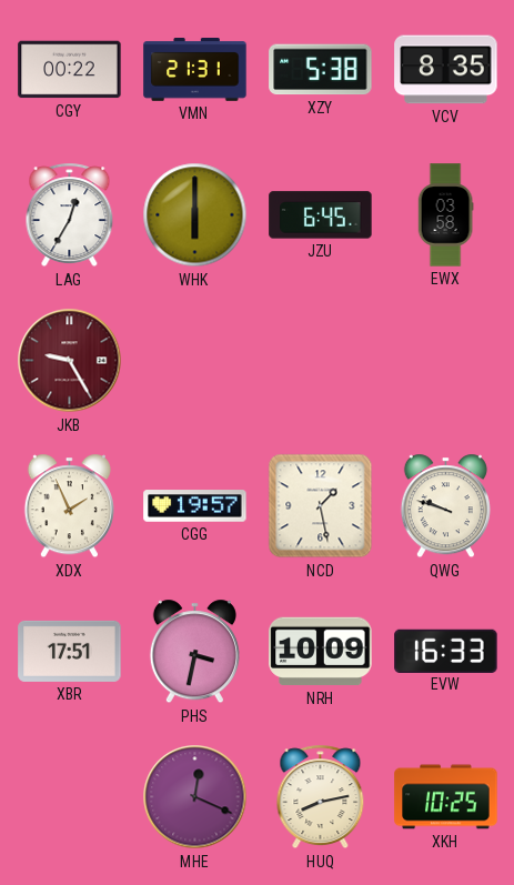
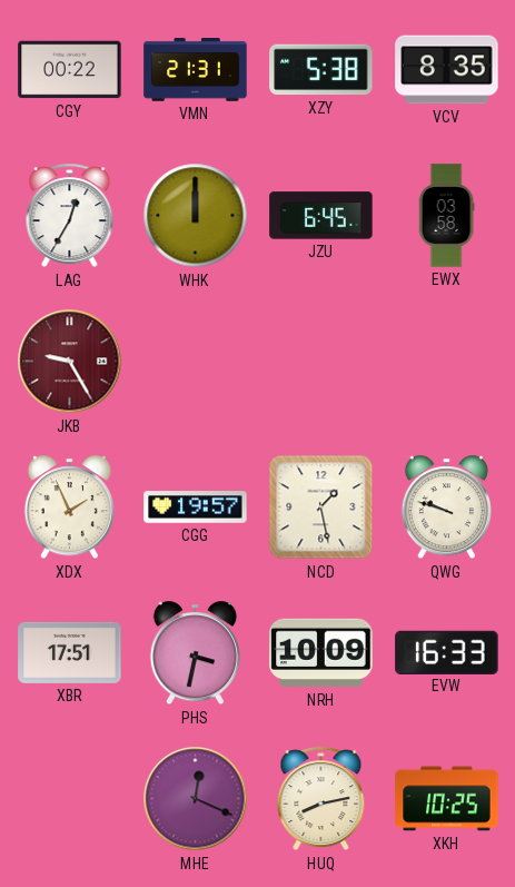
WHK: 6:00 -> 12:00 (196, 216)
